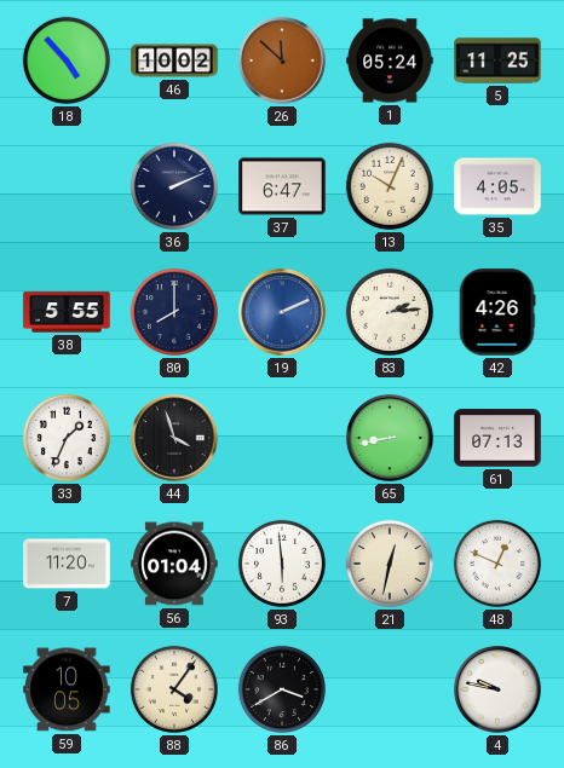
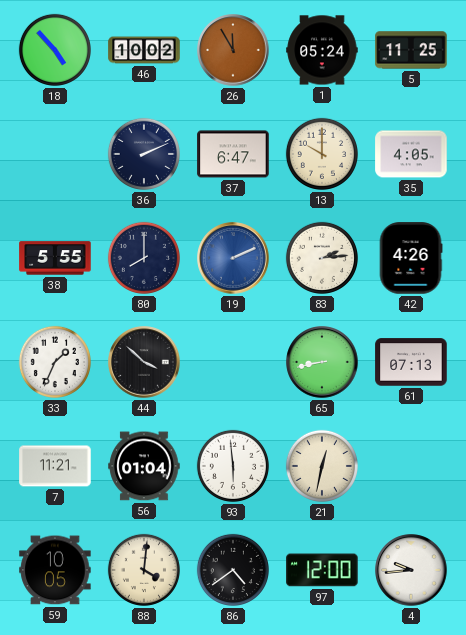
26: 11:52 -> 11:55 (233, 50)
13: 10:04 -> 10:00 (322, 154)
44: 3:57 -> 3:52 (144, 362)
7: 11:20 -> 11:21 (55, 466)
48: 12:49 -> none (497, 564)
88: 4:06 -> 4:01 (144, 570)
86: 3:40 -> 4:39 (233, 570)
97: none -> 12:00 (322, 570)
4: 9:47 -> 9:44 (411, 570)
